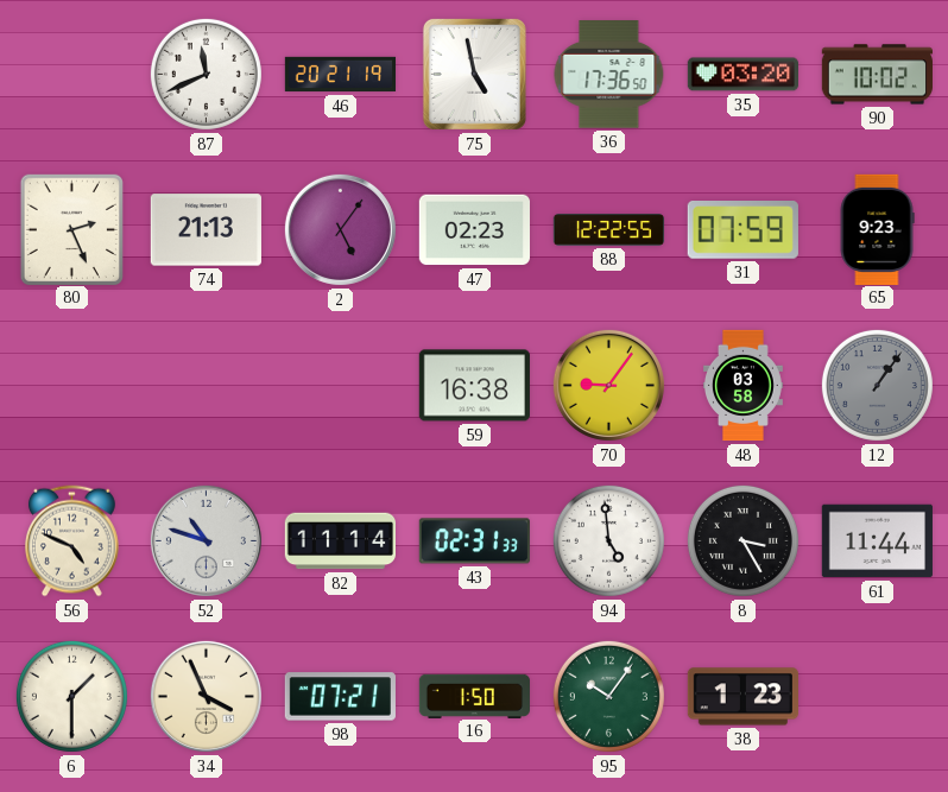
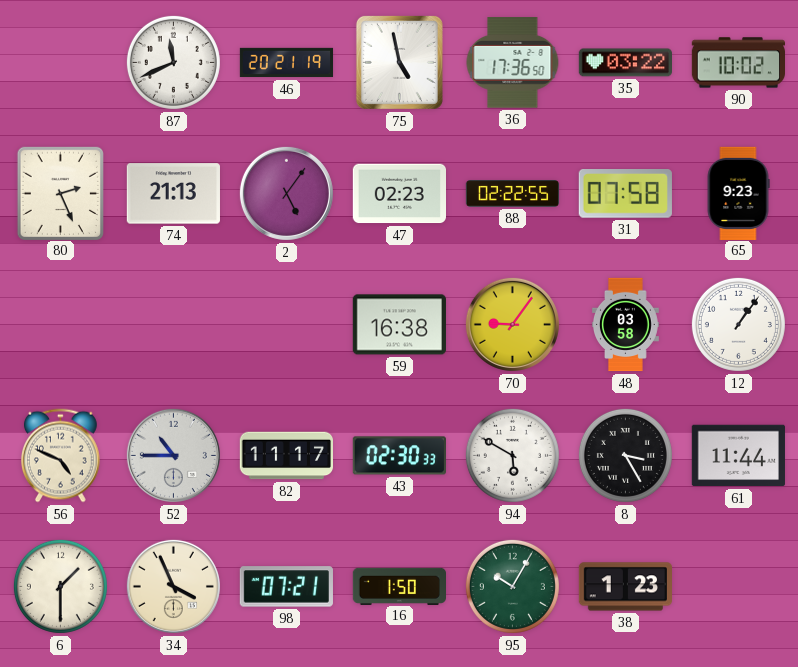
35: 03:20 -> 03:22 (625, 63)
88: 12:22 -> 02:22 (513, 194)
31: 07:59 -> 07:58 (625, 194)
12 dial: grey -> white (738, 324)
52: 10:48 -> 10:45 (173, 455)
82: 11:14 -> 11:17 (286, 456)
43: 02:31 -> 02:30 (399, 456)
94: 4:59 -> 5:50 (512, 455)
95: 10:06 -> 10:05 (512, 586)
